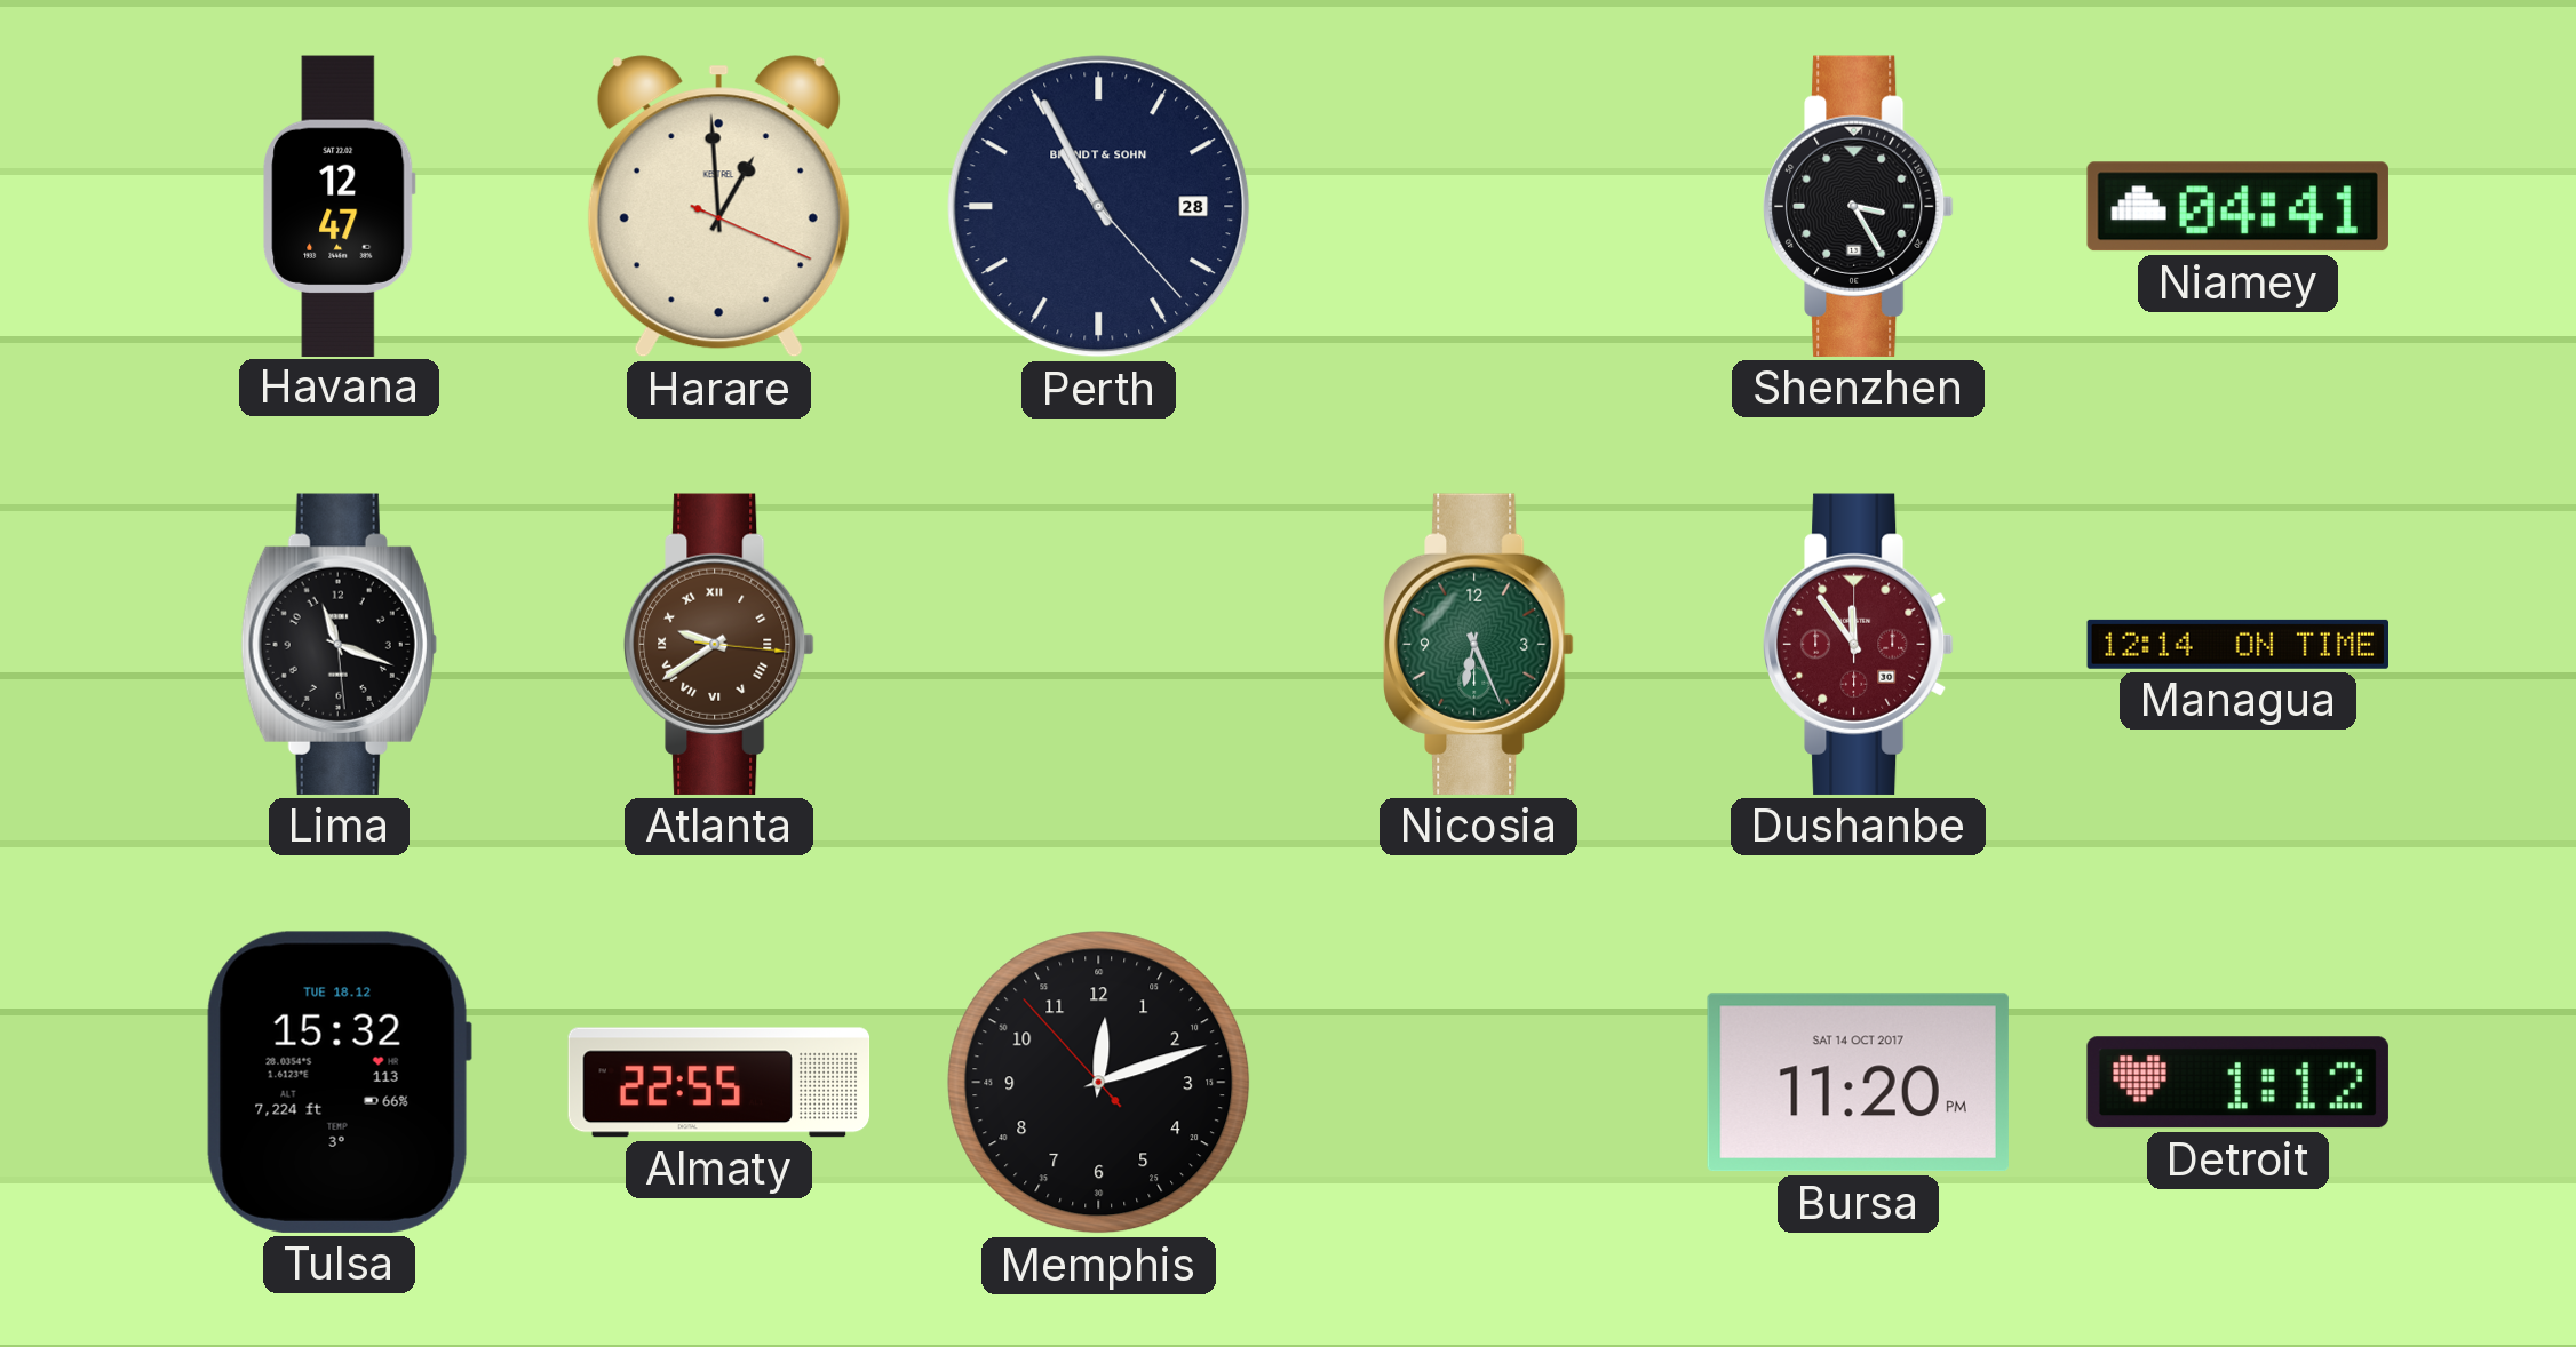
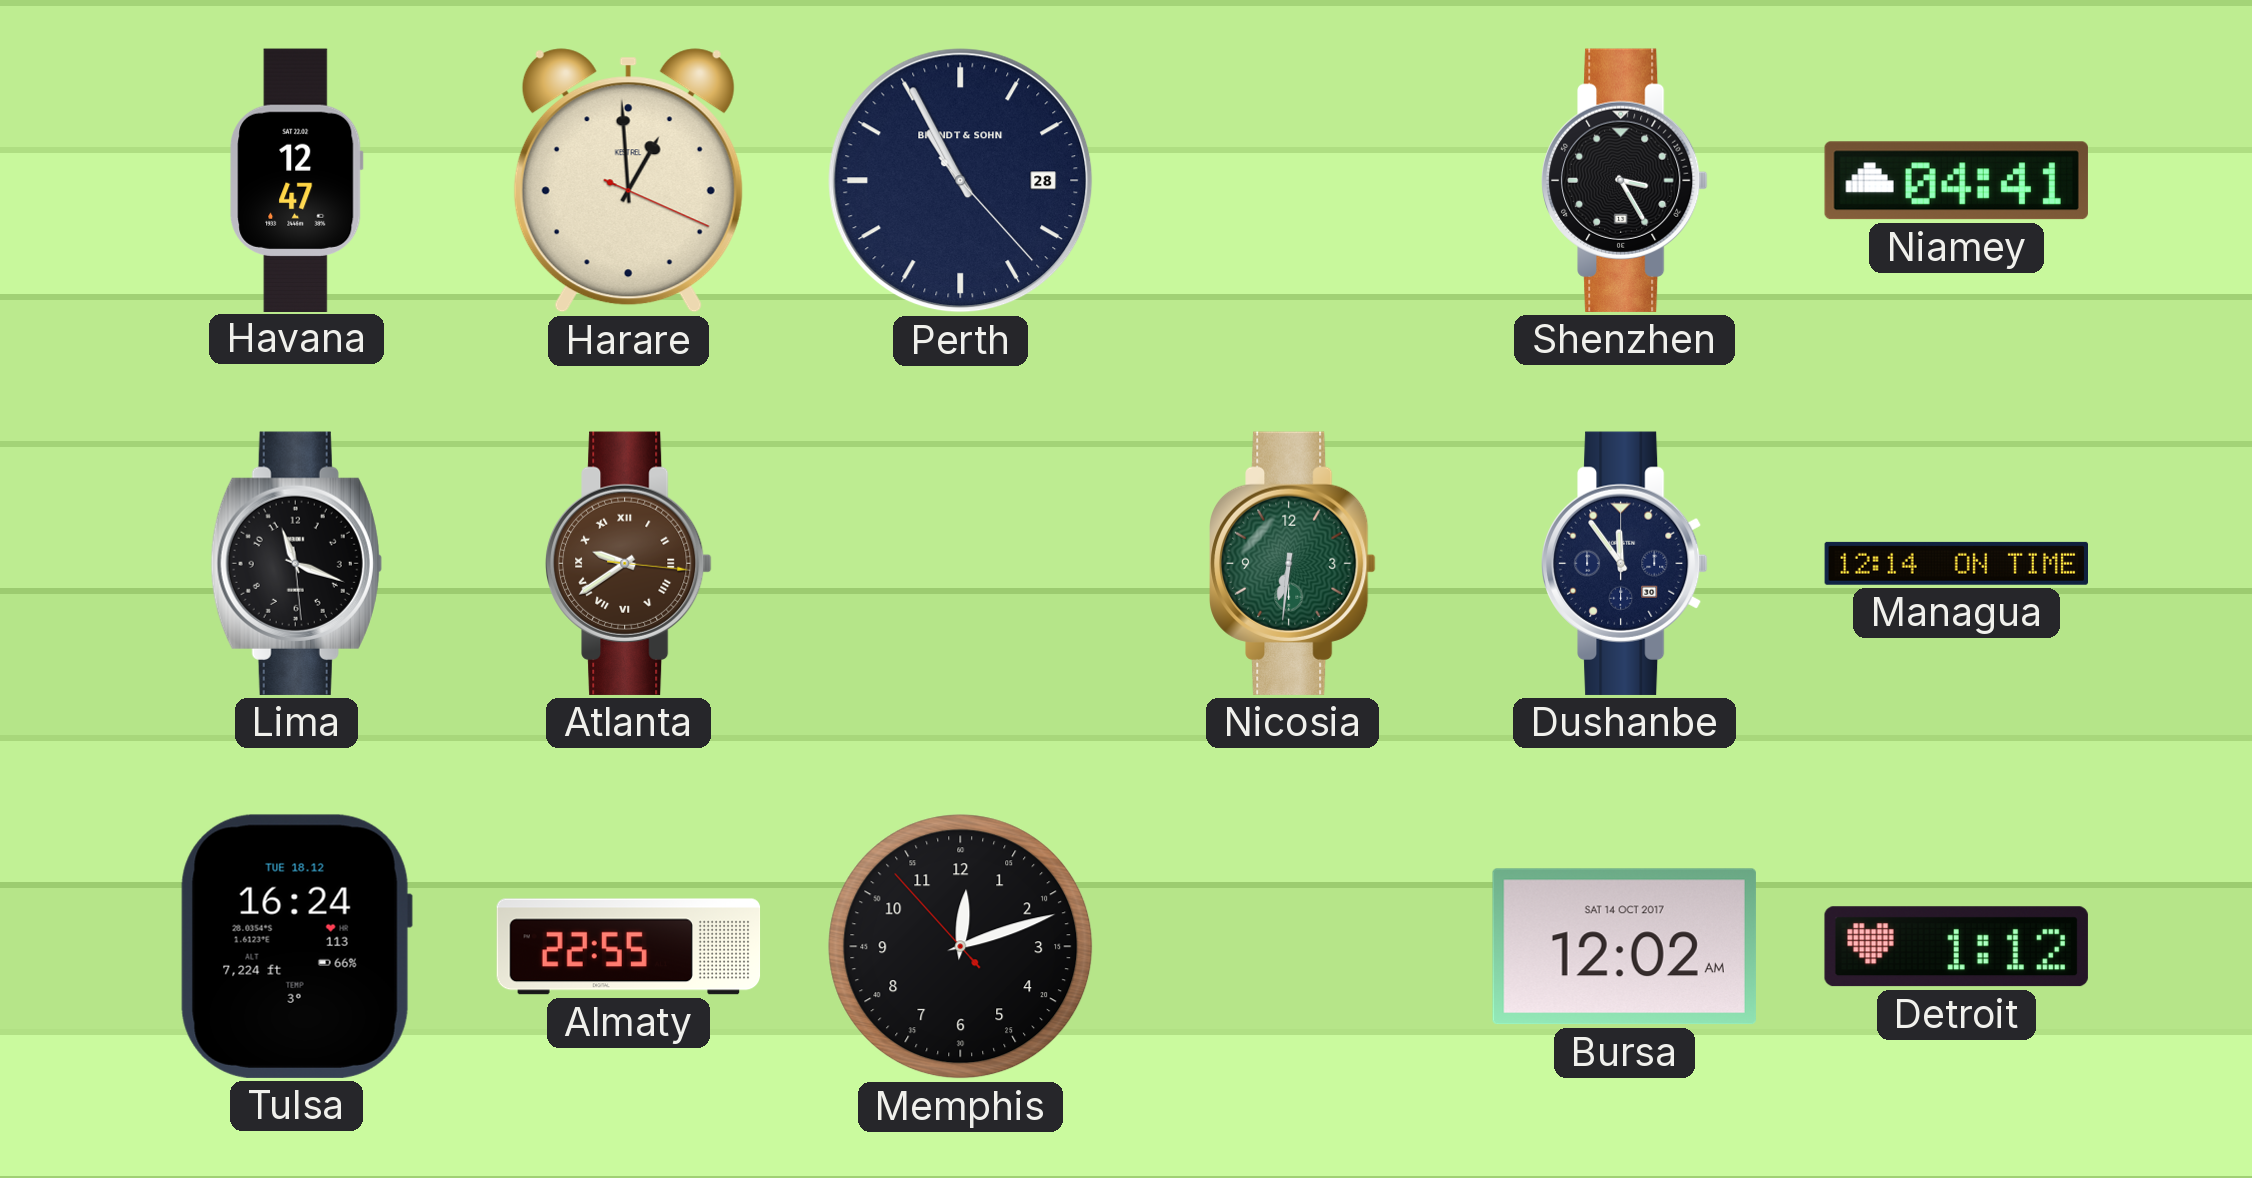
Nicosia: 6:26 -> 6:31 (1293, 563)
Dushanbe dial: burgundy -> navy (1625, 563)
Tulsa: 15:32 -> 16:24 (296, 946)
Bursa: 11:20 -> 12:02 (1624, 947)
